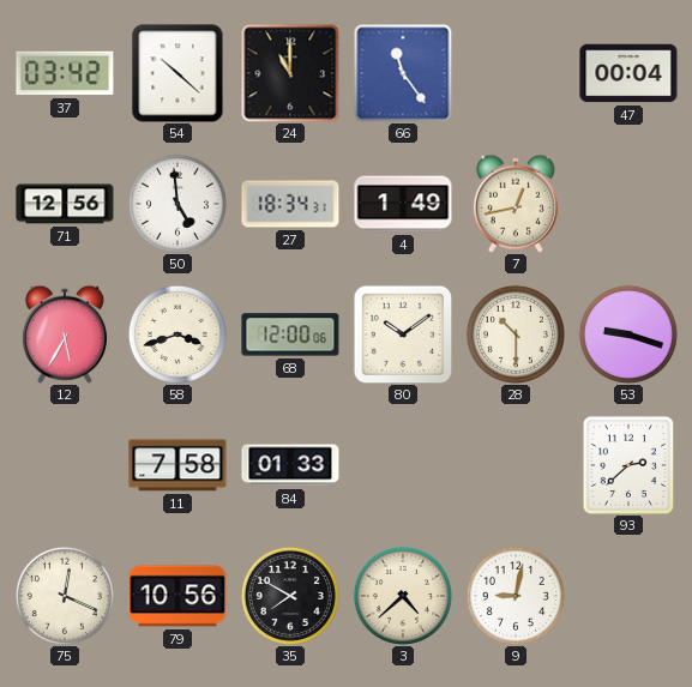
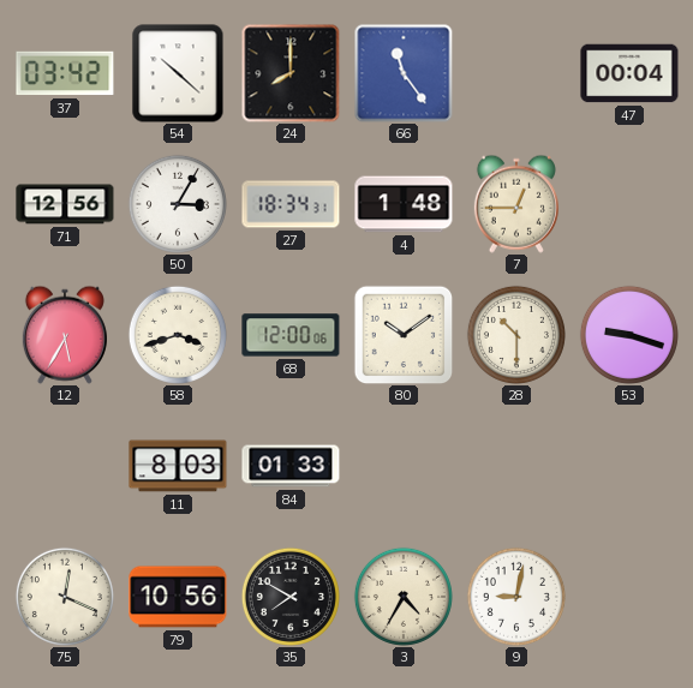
24: 11:00 -> 8:00 (291, 73)
50: 4:59 -> 3:05 (178, 204)
4: 1:49 -> 1:48 (404, 204)
7: 12:43 -> 12:45 (516, 204)
11: 7:58 -> 8:03 (178, 466)
93: 2:38 -> none (628, 464)
3: 4:38 -> 4:35 (404, 597)
